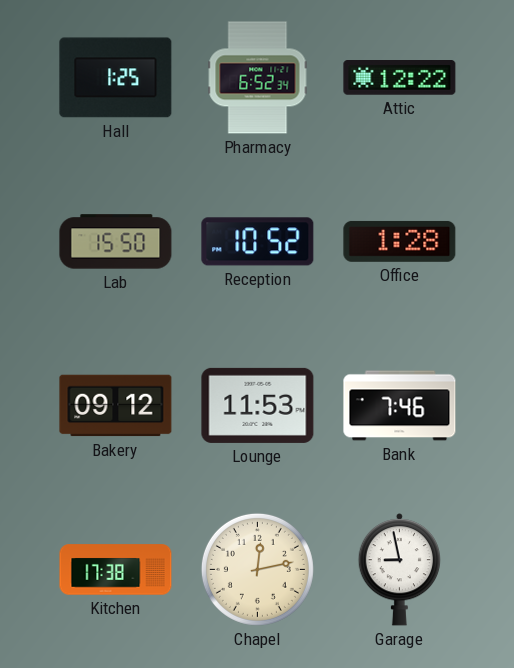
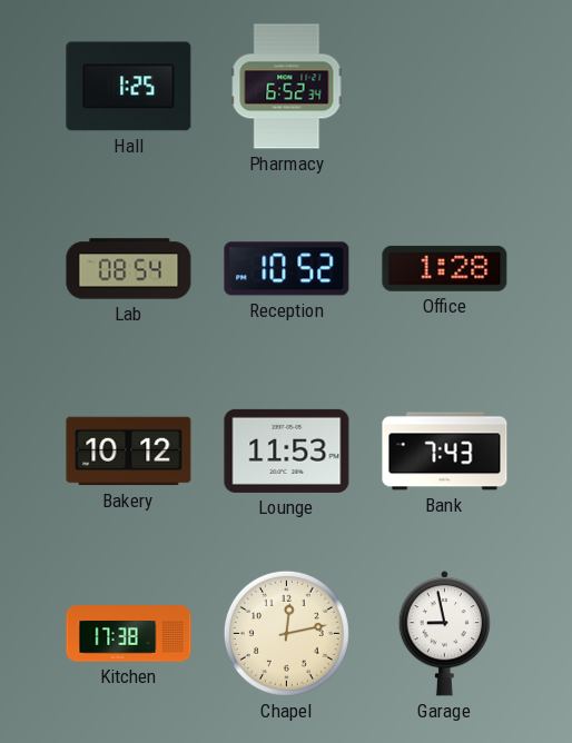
Attic: 12:22 -> none (400, 78)
Lab: 15:50 -> 08:54 (129, 269)
Bakery: 09:12 -> 10:12 (129, 452)
Bank: 7:46 -> 7:43 (445, 452)
